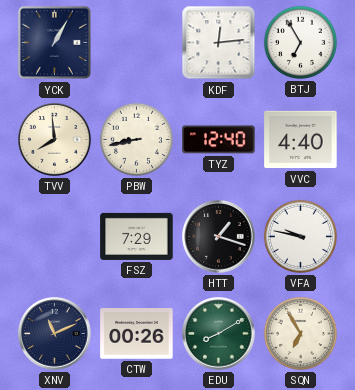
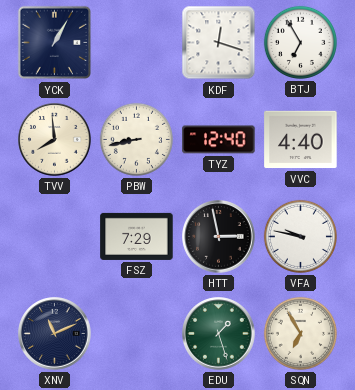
KDF: 12:14 -> 12:18 (219, 43)
HTT: 1:18 -> 2:58 (219, 237)
CTW: 00:26 -> none (137, 334)
EDU: 8:10 -> 1:27 (219, 334)
